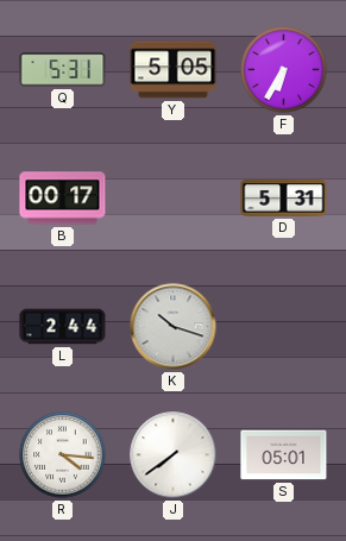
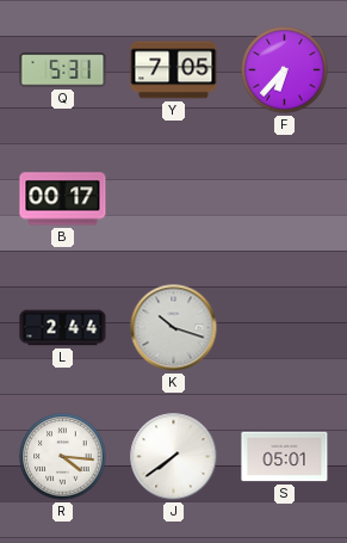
Y: 5:05 -> 7:05 (174, 70)
F: 6:35 -> 6:37 (285, 70)
D: 5:31 -> none (284, 199)
